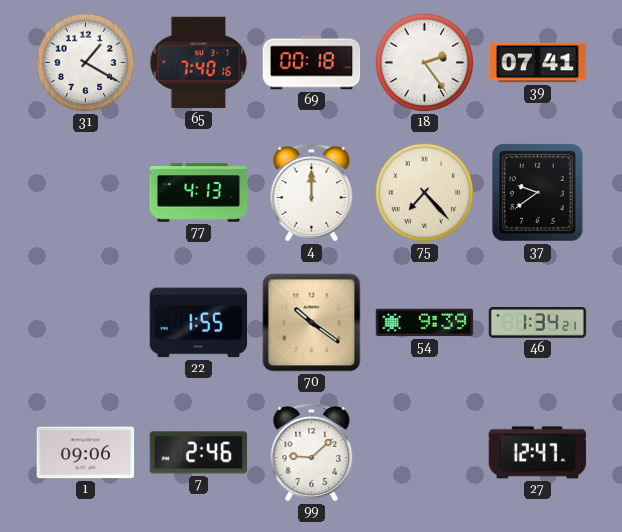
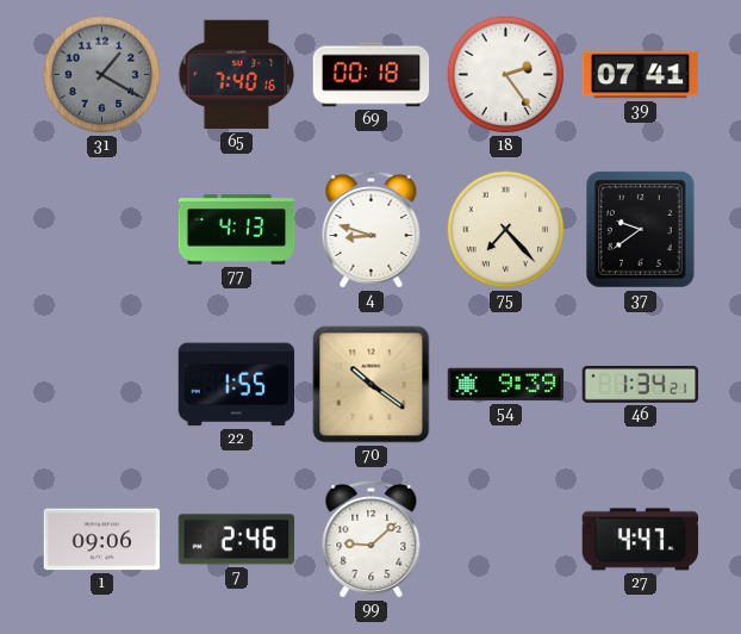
31 dial: white -> grey (102, 75)
4: 12:00 -> 8:48 (372, 229)
27: 12:47 -> 4:47 (641, 540)
